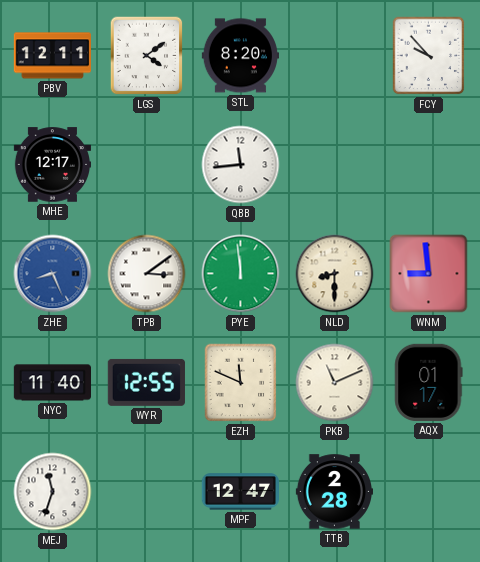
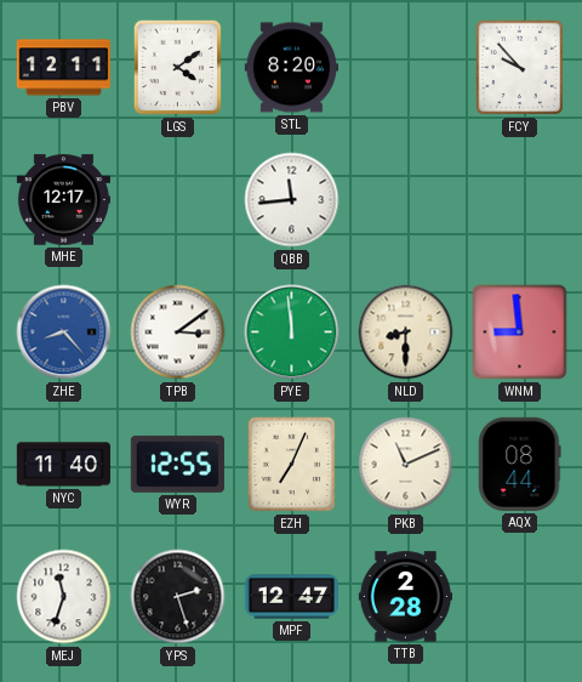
ZHE: 8:26 -> 8:23 (64, 333)
EZH: 11:49 -> 7:04 (292, 465)
AQX: 01:17 -> 08:44 (520, 464)
YPS: none -> 2:27 (178, 597)
